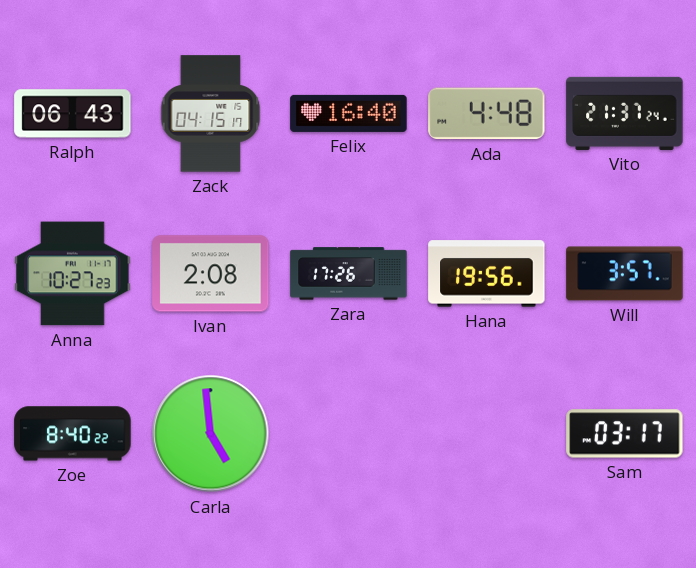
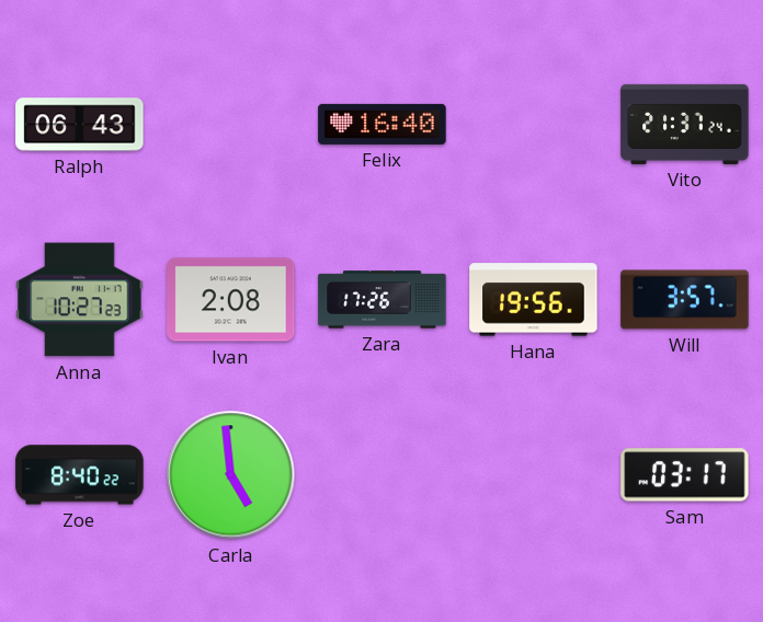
Zack: 04:15 -> none (211, 114)
Ada: 4:48 -> none (487, 114)
